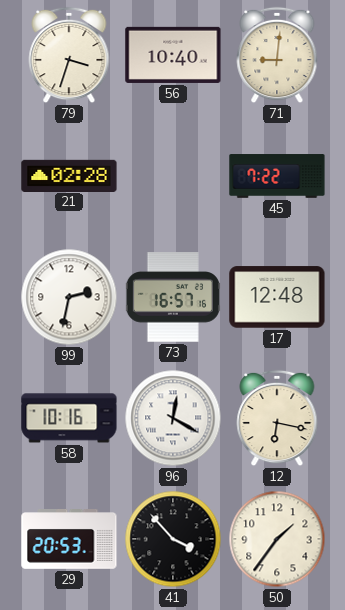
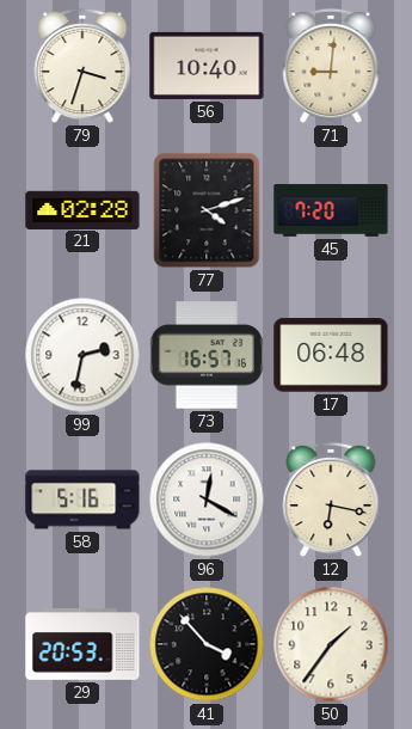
77: none -> 4:12 (207, 210)
45: 7:22 -> 7:20 (331, 210)
17: 12:48 -> 06:48 (331, 355)
58: 10:16 -> 5:16 (82, 500)
